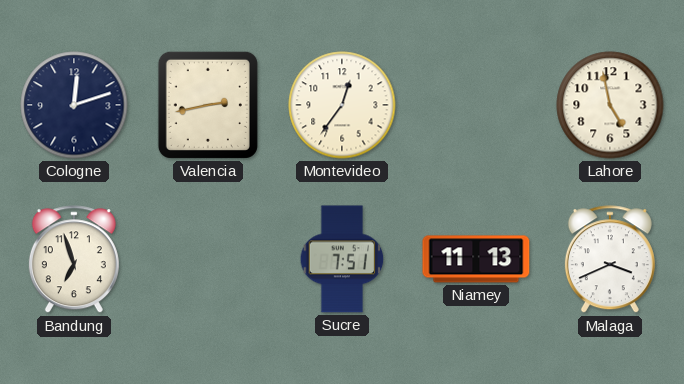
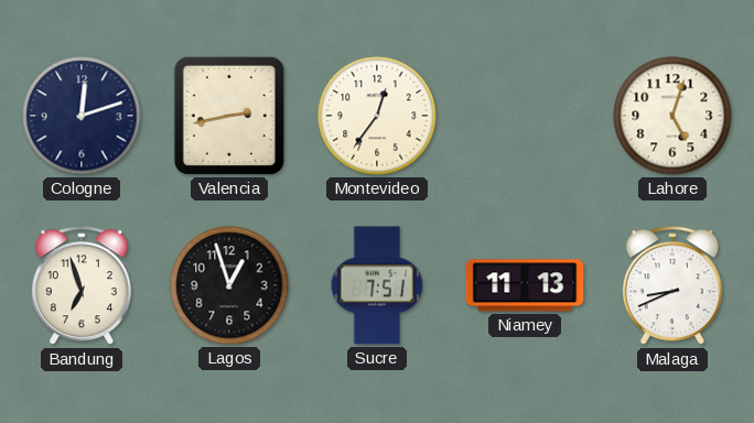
Lahore: 4:58 -> 5:03 (672, 116)
Lagos: none -> 12:57 (229, 285)
Malaga: 3:41 -> 8:41 (672, 286)
